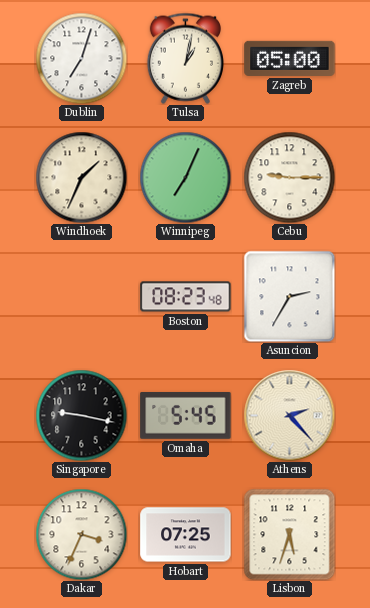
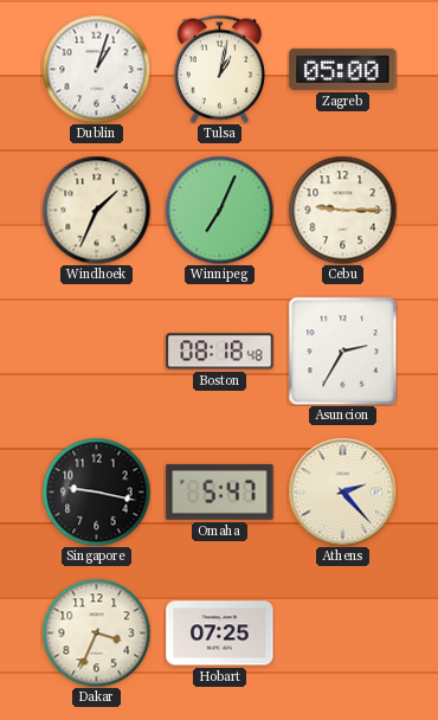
Dublin: 7:03 -> 1:03 (96, 69)
Boston: 08:23 -> 08:18 (220, 352)
Omaha: 5:45 -> 5:47 (220, 493)
Lisbon: 5:33 -> none (289, 534)
